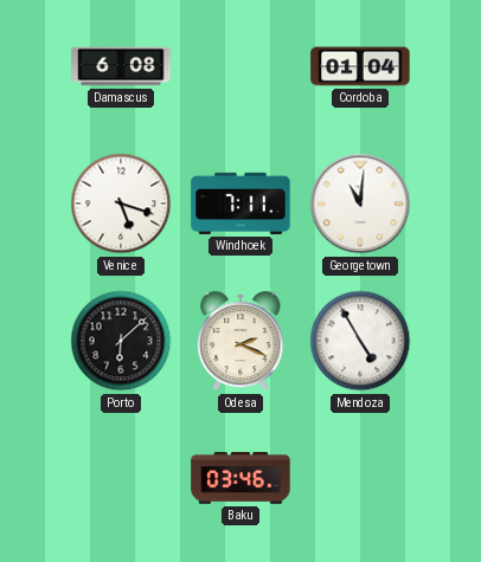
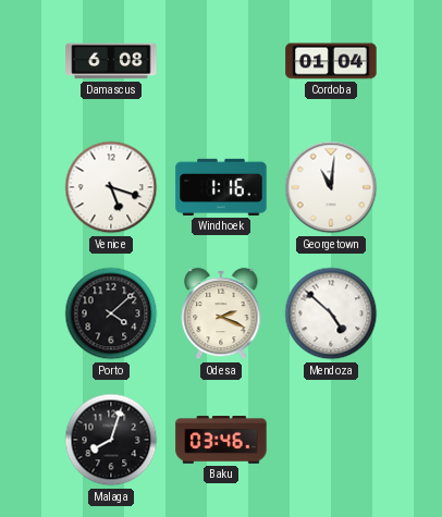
Windhoek: 7:11 -> 1:16 (221, 187)
Porto: 6:08 -> 4:08 (111, 313)
Mendoza: 4:55 -> 4:52 (331, 313)
Malaga: none -> 8:03 (111, 440)
